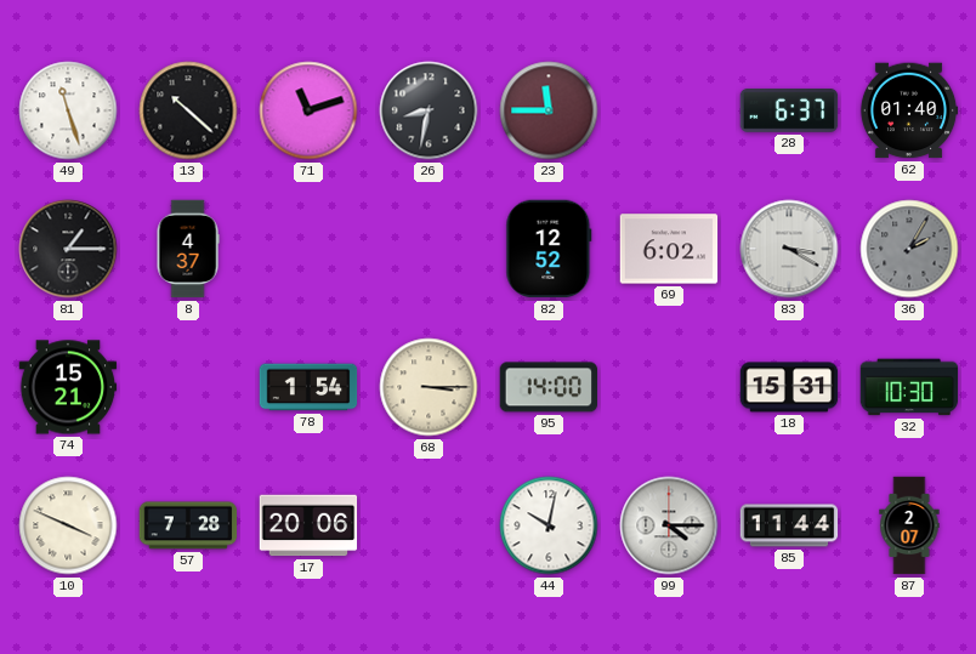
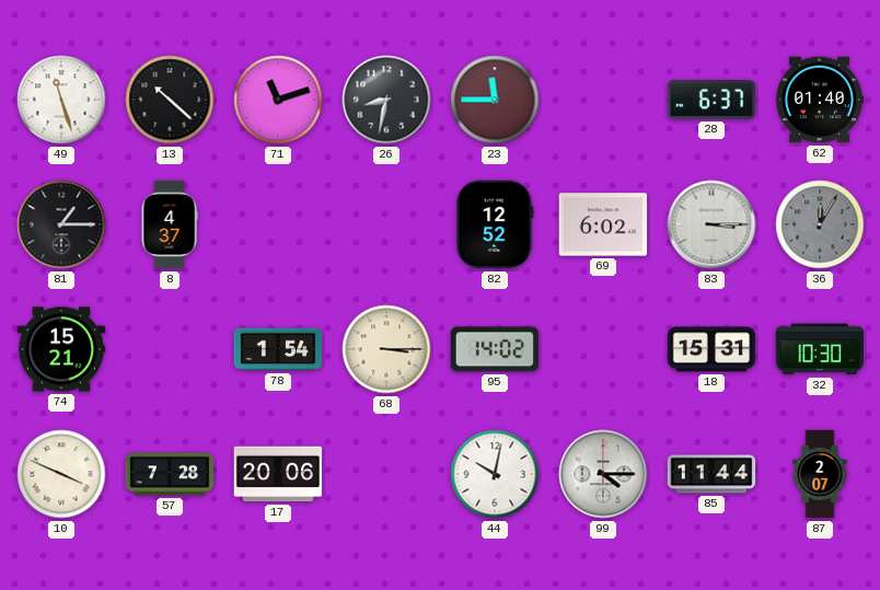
83: 3:20 -> 3:15 (711, 224)
36: 2:05 -> 12:05 (820, 224)
95: 14:00 -> 14:02 (495, 349)
